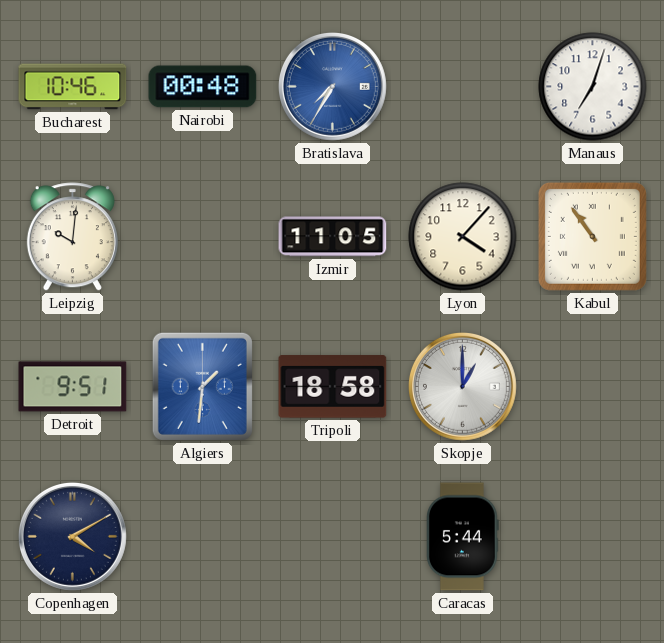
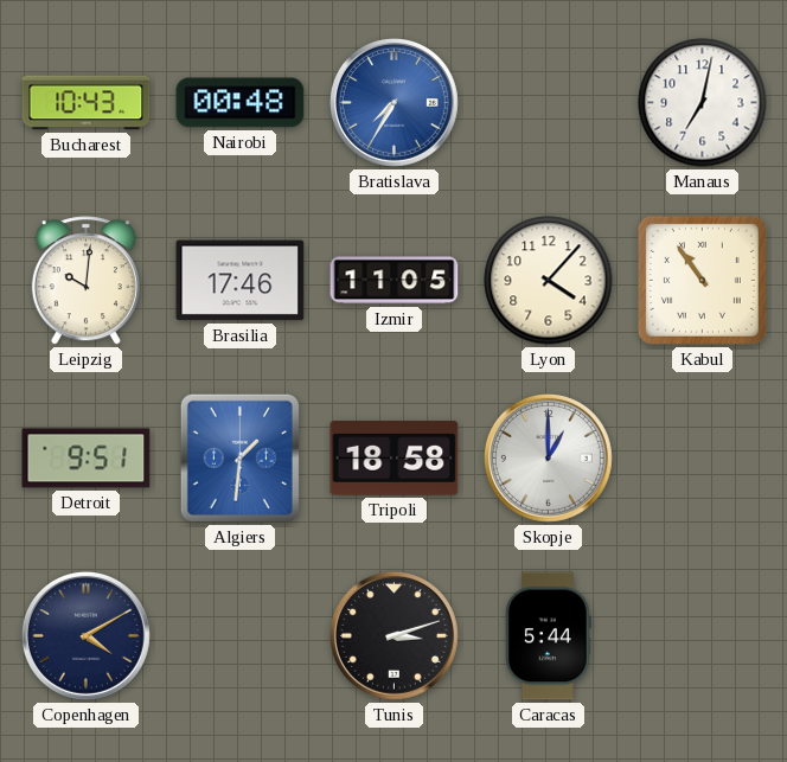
Bucharest: 10:46 -> 10:43 (87, 103)
Manaus: 7:03 -> 7:02 (703, 103)
Brasilia: none -> 17:46 (241, 281)
Tunis: none -> 3:12 (393, 635)
